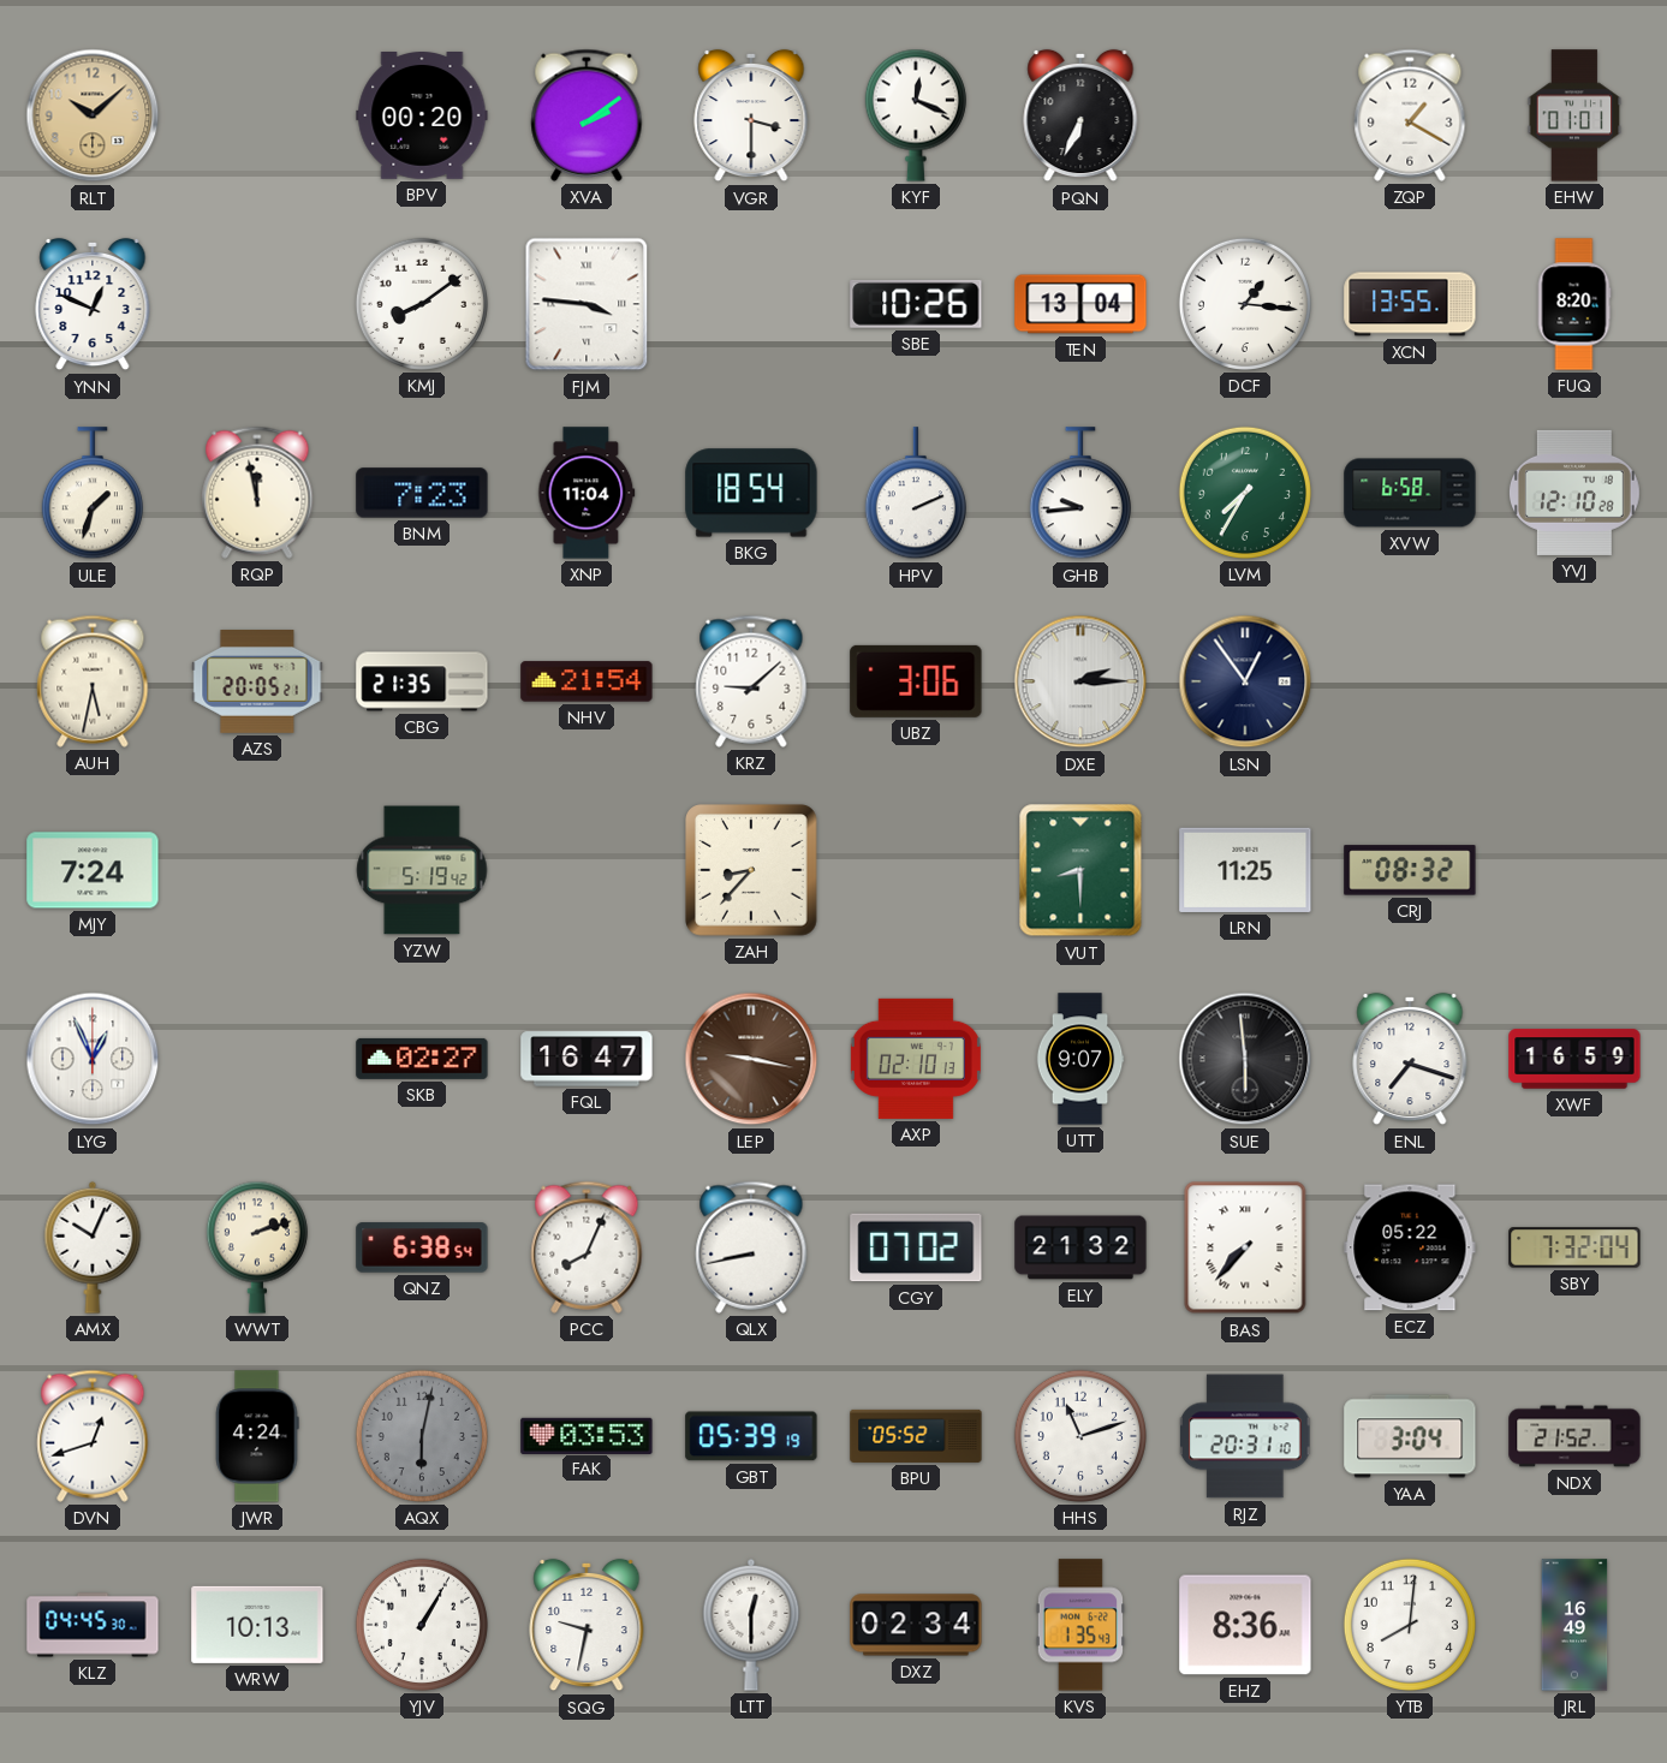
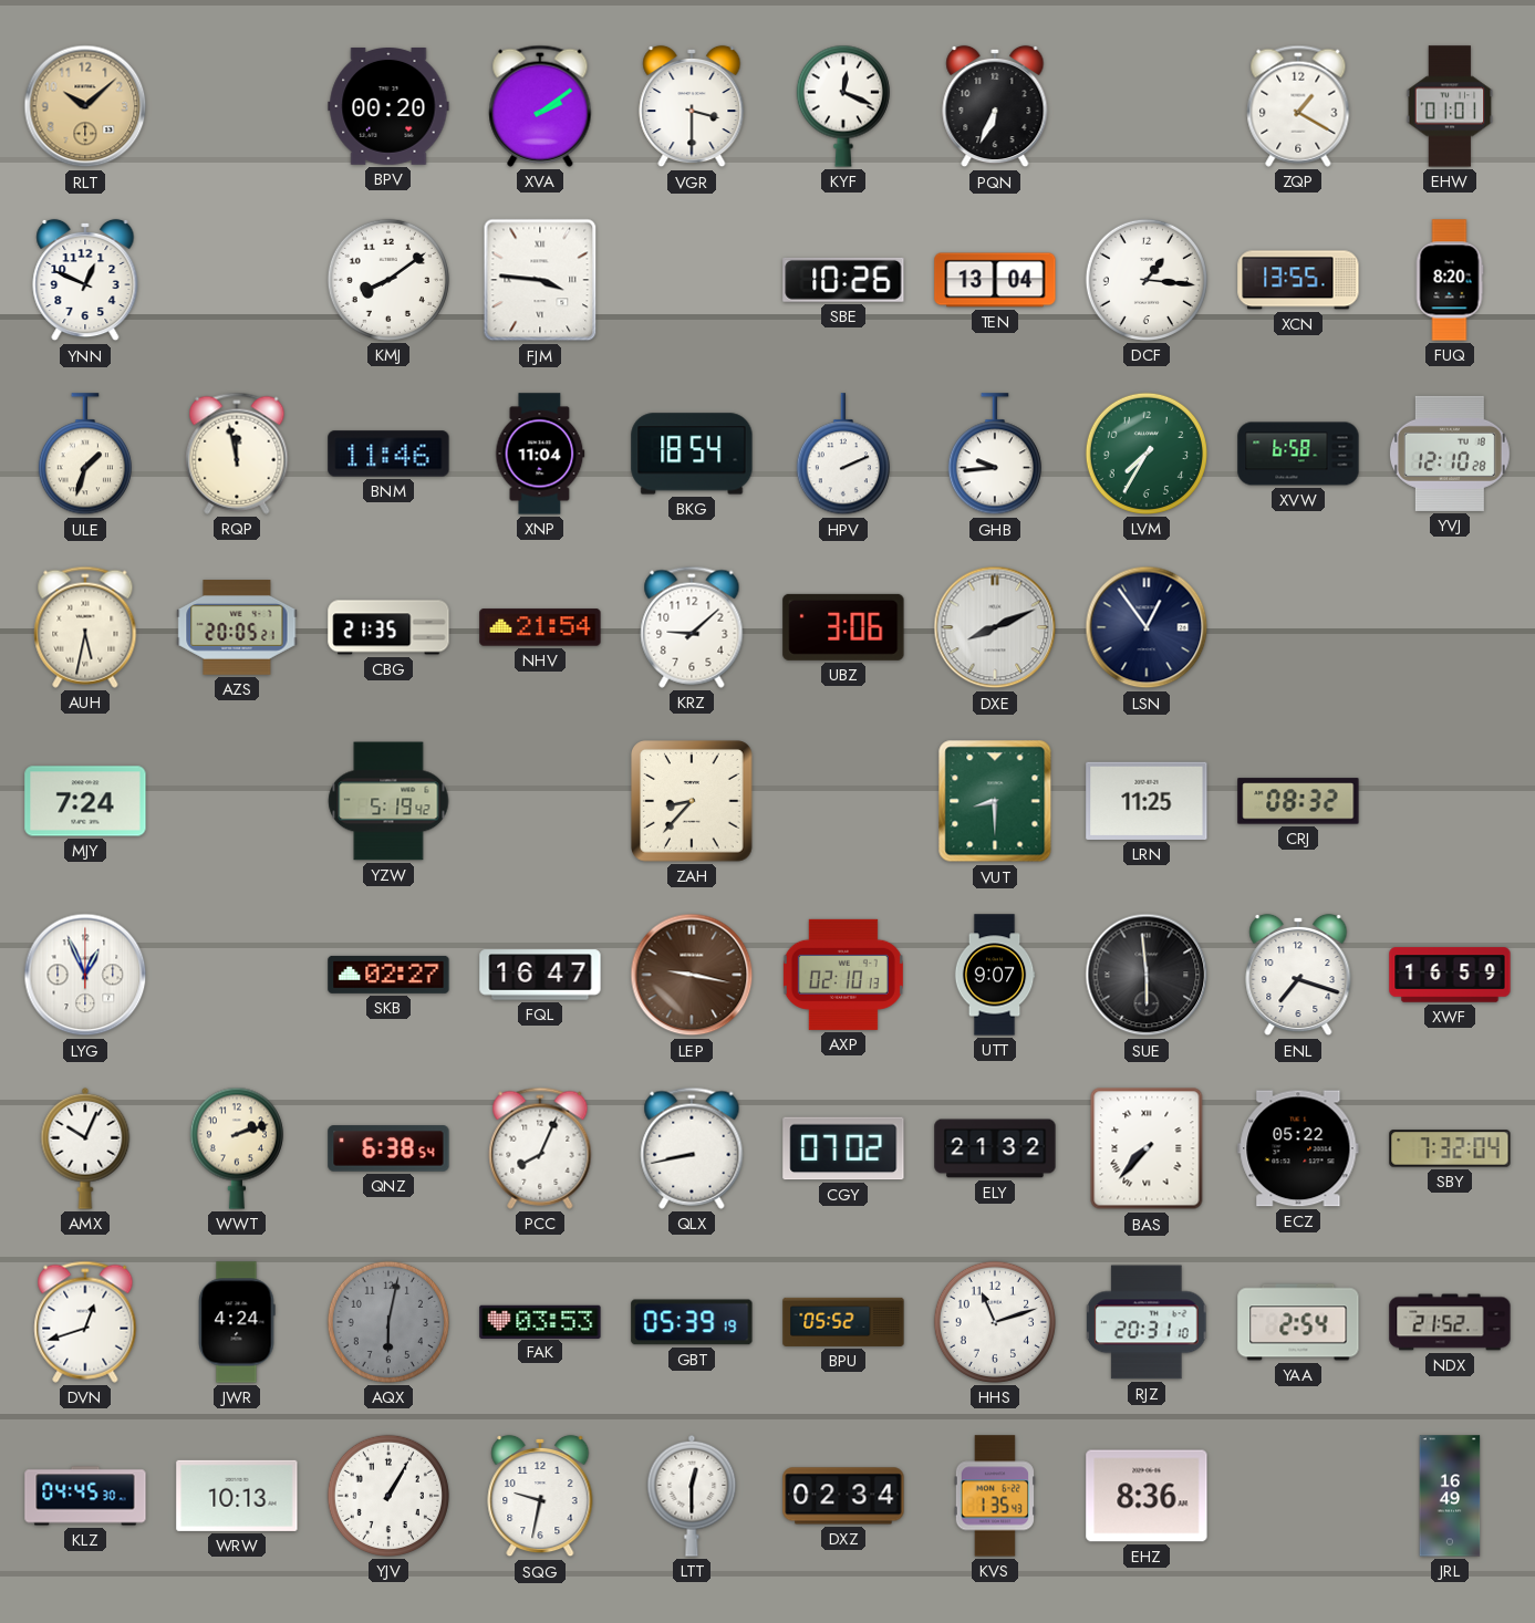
BNM: 7:23 -> 11:46 (388, 454)
DXE: 2:15 -> 8:11 (995, 627)
YAA: 3:04 -> 2:54 (1298, 1322)
YTB: 8:01 -> none (1410, 1625)
